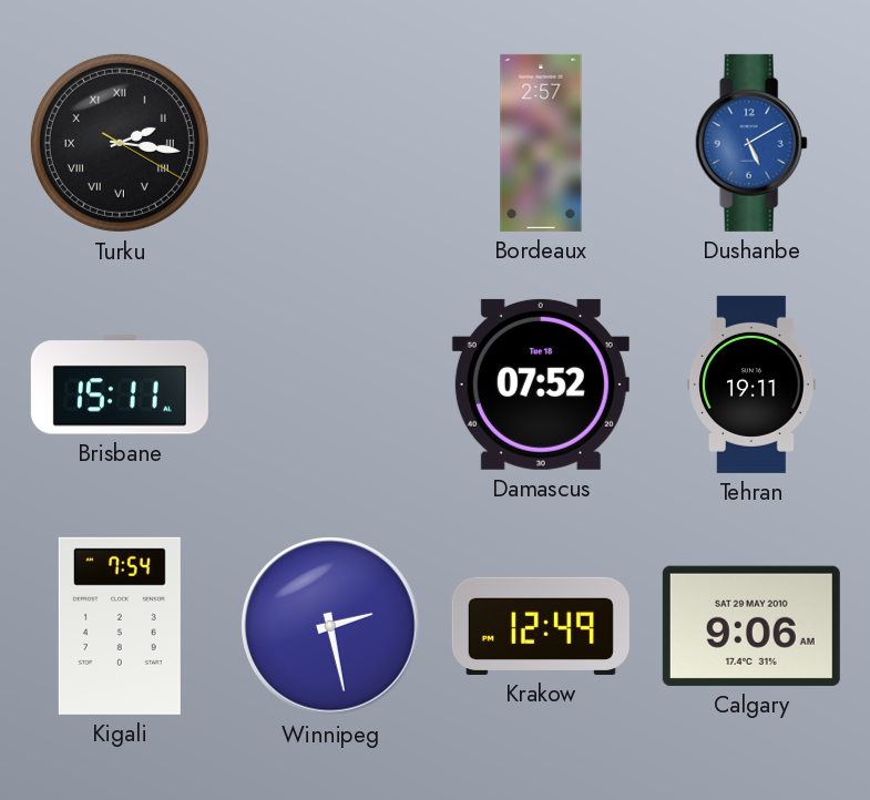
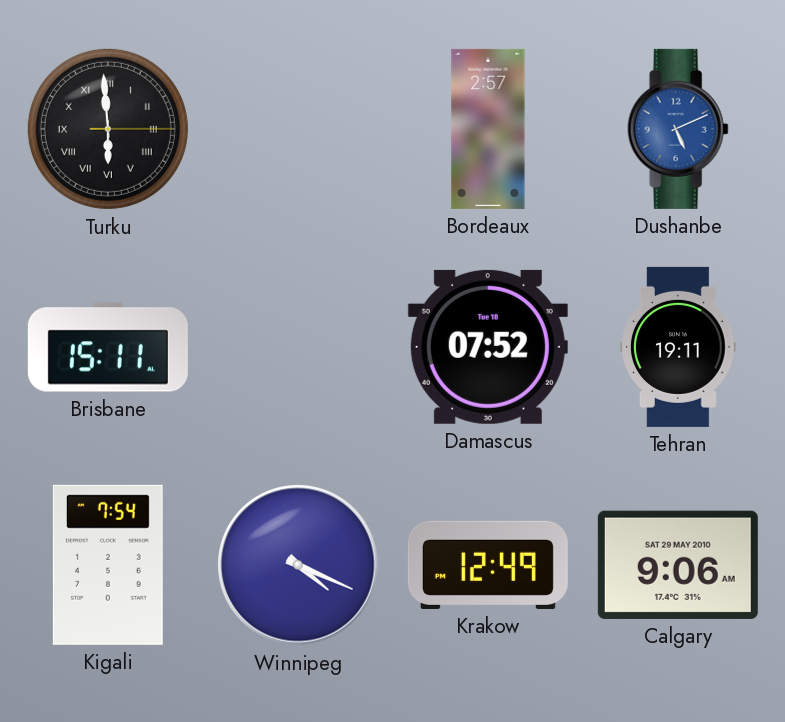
Turku: 2:16 -> 5:59 (108, 129)
Dushanbe: 5:10 -> 5:11 (678, 129)
Winnipeg: 2:28 -> 4:19 (298, 565)
